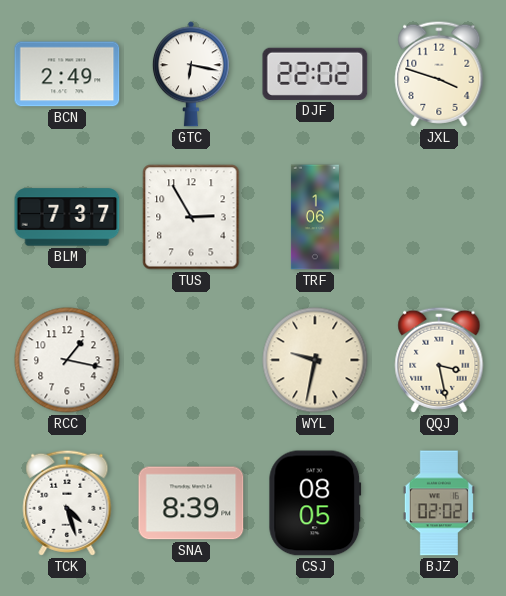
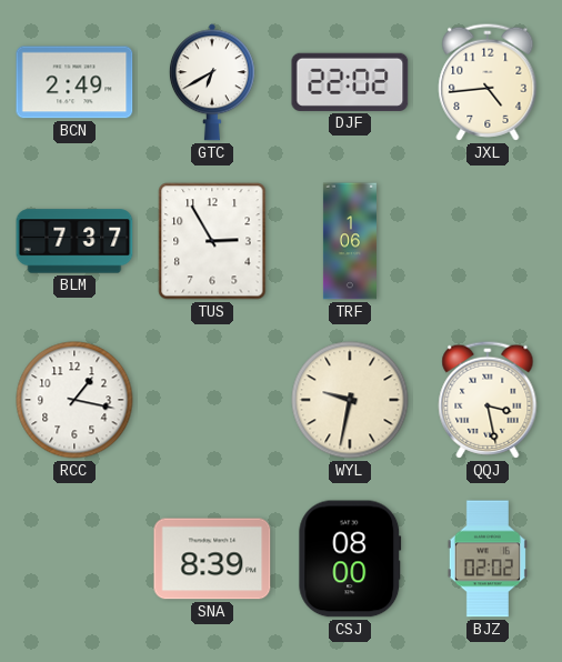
GTC: 6:17 -> 6:40 (212, 82)
JXL: 3:48 -> 4:44 (488, 82)
TCK: 4:27 -> none (67, 503)
CSJ: 08:05 -> 08:00 (350, 559)
